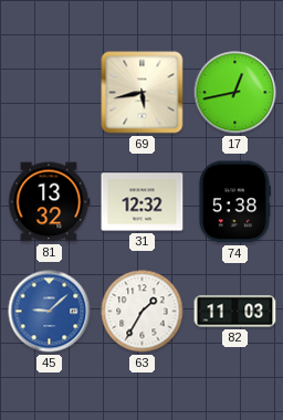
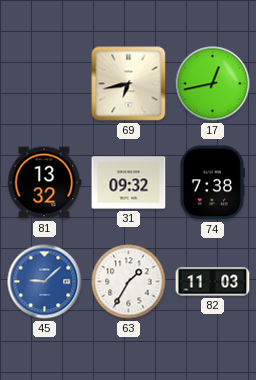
69: 5:43 -> 6:43 (129, 84)
31: 12:32 -> 09:32 (129, 183)
74: 5:38 -> 7:38 (212, 183)
